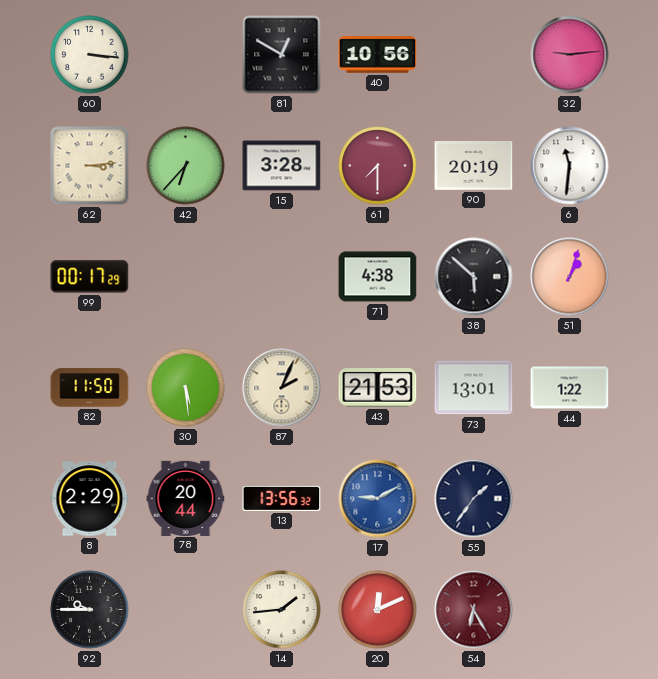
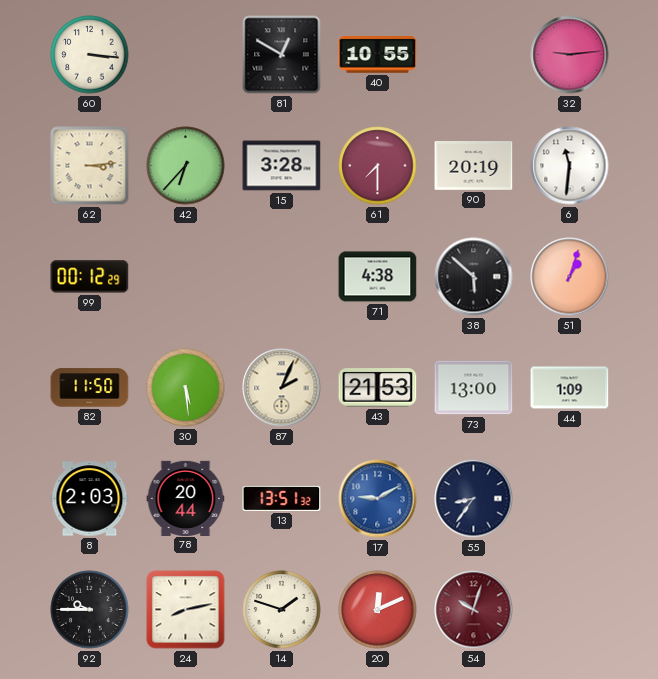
40: 10:56 -> 10:55 (378, 55)
99: 00:17 -> 00:12 (90, 277)
73: 13:01 -> 13:00 (474, 388)
44: 1:22 -> 1:09 (570, 388)
8: 2:29 -> 2:03 (90, 499)
13: 13:56 -> 13:51 (282, 498)
55: 1:36 -> 8:36 (474, 499)
24: none -> 8:13 (186, 610)
14: 1:44 -> 1:48 (282, 610)
54: 6:25 -> 10:03 (474, 610)
